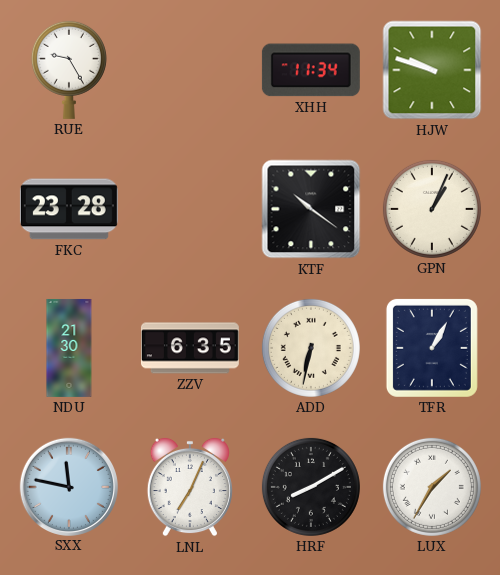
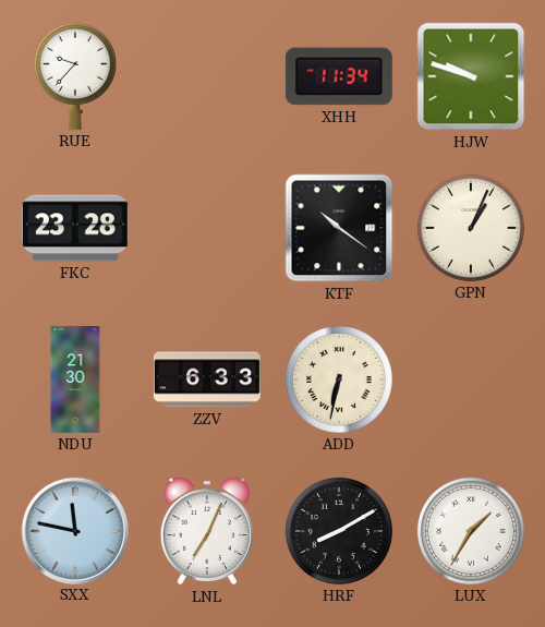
RUE: 9:25 -> 9:37 (75, 76)
ZZV: 6:35 -> 6:33 (207, 379)
TFR: 1:05 -> none (432, 348)
